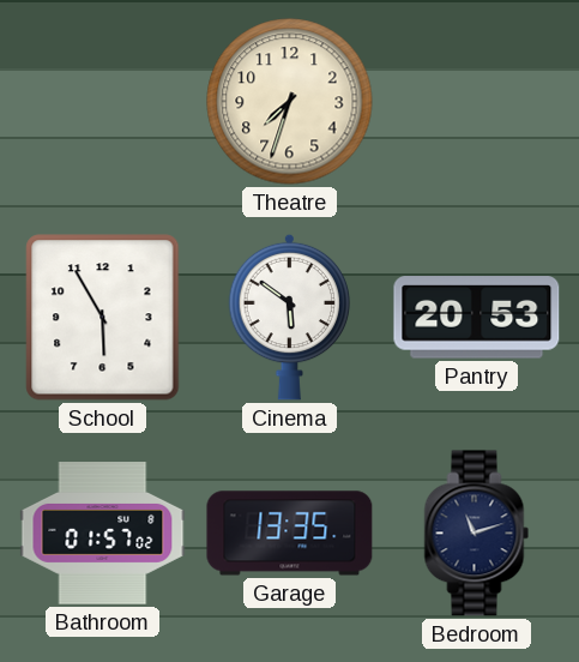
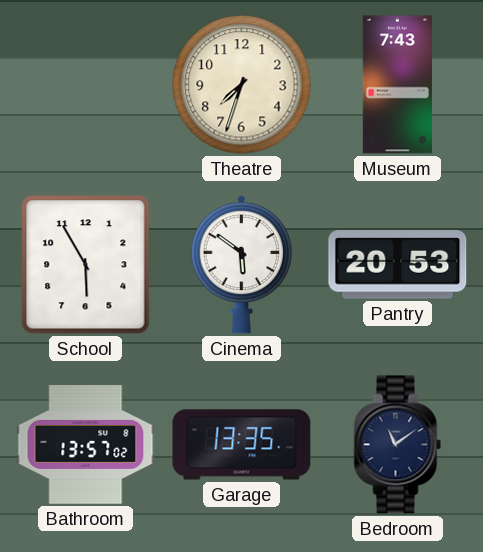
Museum: none -> 7:43 (397, 85)
Bathroom: 01:57 -> 13:57 (86, 445)
Bedroom: 11:12 -> 11:09 (398, 445)
